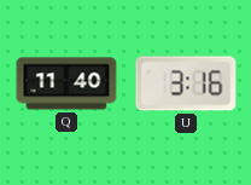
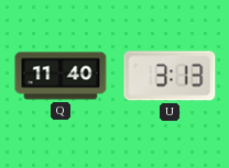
U: 3:16 -> 3:13 (170, 76)
